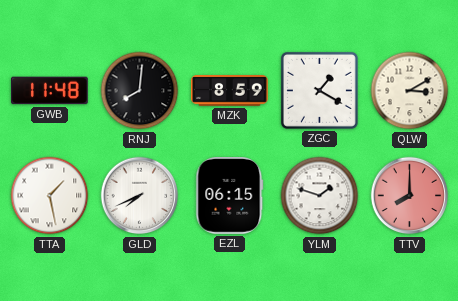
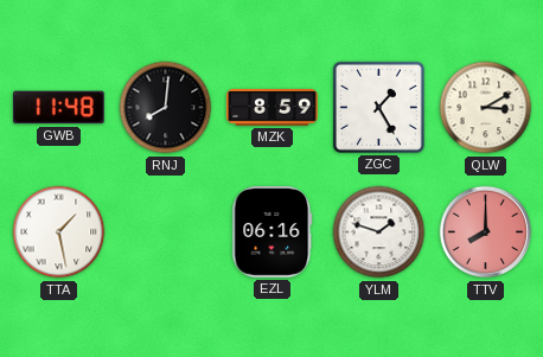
ZGC: 1:20 -> 1:25 (378, 107)
GLD: 7:41 -> none (140, 196)
EZL: 06:15 -> 06:16 (273, 232)
